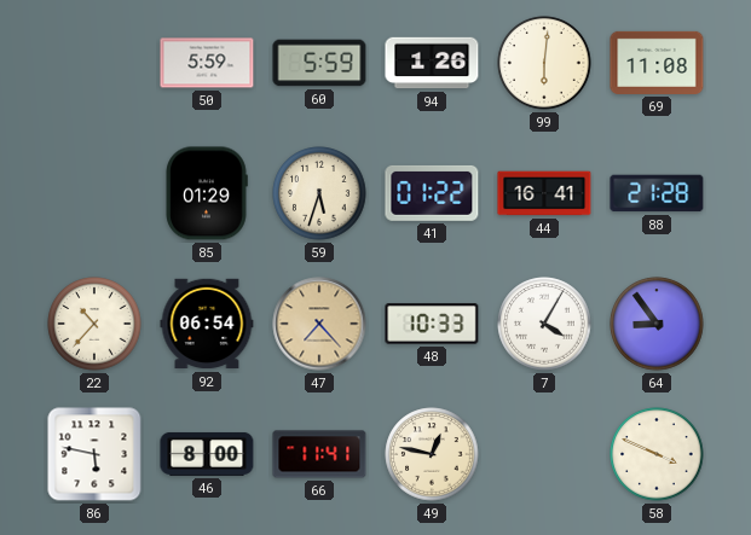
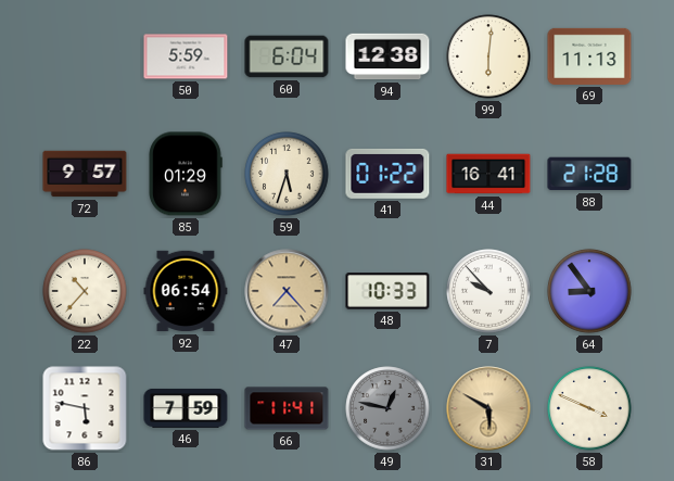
60: 5:59 -> 6:04 (287, 56)
94: 1:26 -> 12:38 (387, 56)
69: 11:08 -> 11:13 (589, 56)
72: none -> 9:57 (85, 174)
7: 4:05 -> 9:53 (488, 291)
46: 8:00 -> 7:59 (186, 408)
49 dial: cream -> grey (387, 408)
31: none -> 5:50 (488, 408)
